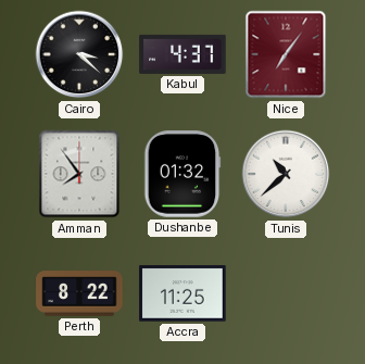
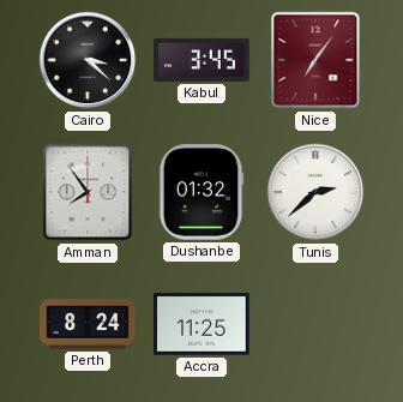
Kabul: 4:37 -> 3:45 (201, 60)
Tunis: 10:38 -> 2:38 (315, 192)
Perth: 8:22 -> 8:24 (88, 324)
